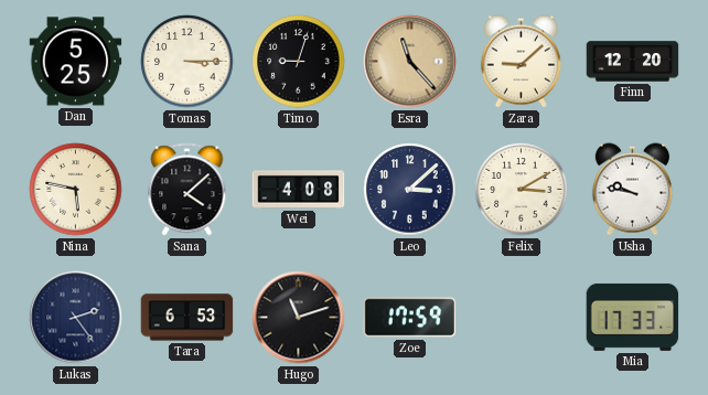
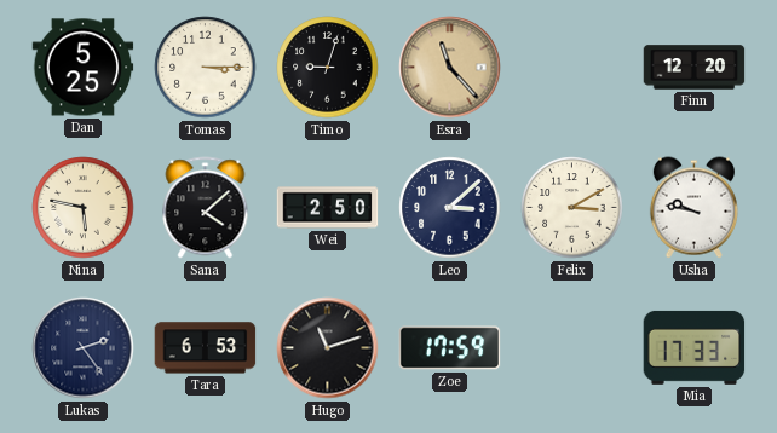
Zara: 9:08 -> none (521, 62)
Wei: 4:08 -> 2:50 (328, 208)
